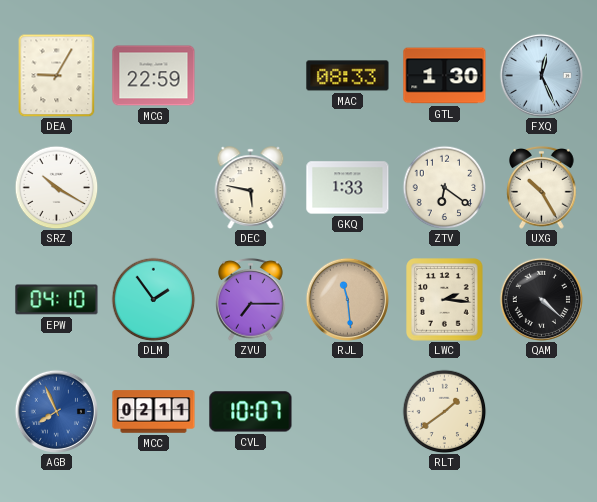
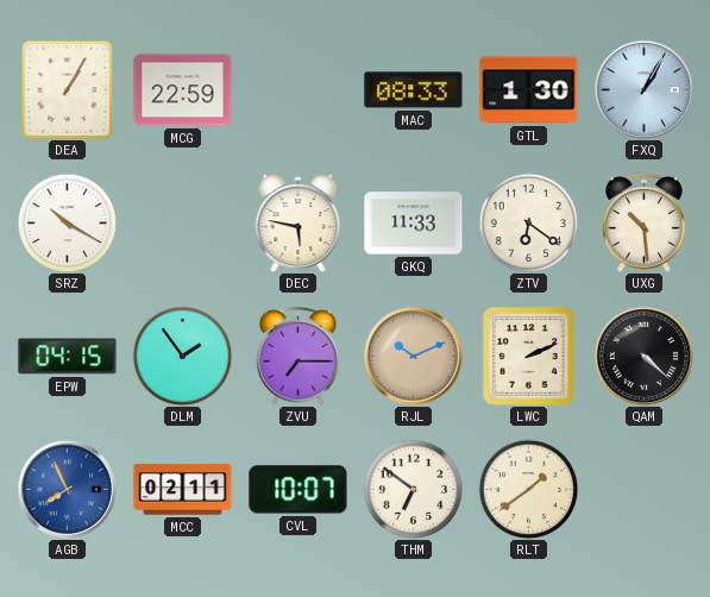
DEA: 9:05 -> 1:05 (68, 89)
FXQ: 12:26 -> 1:05 (643, 89)
GKQ: 1:33 -> 11:33 (414, 224)
UXG: 10:25 -> 10:29 (645, 222)
EPW: 04:10 -> 04:15 (68, 357)
RJL: 11:29 -> 10:11 (413, 356)
LWC: 2:16 -> 2:11 (529, 357)
THM: none -> 6:51 (413, 489)
